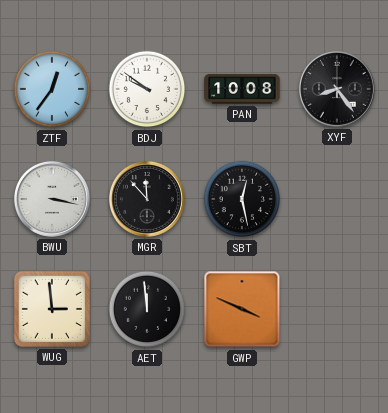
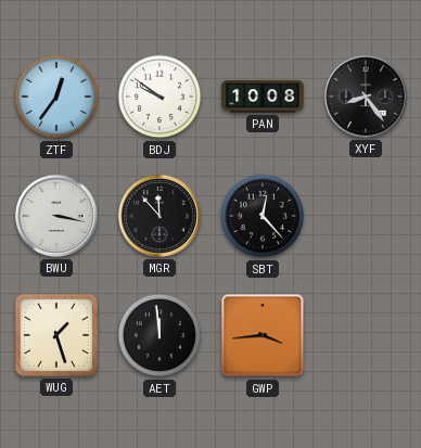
SBT: 12:28 -> 12:23 (263, 216)
WUG: 2:59 -> 1:27 (56, 335)
GWP: 3:49 -> 3:44 (263, 335)
